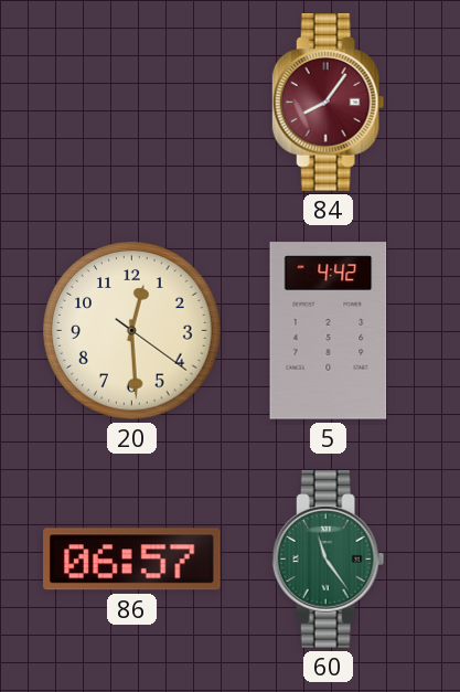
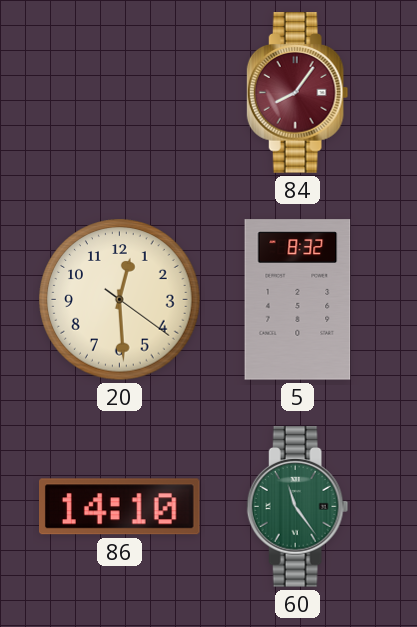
5: 4:42 -> 8:32 (298, 300)
86: 06:57 -> 14:10 (120, 507)
